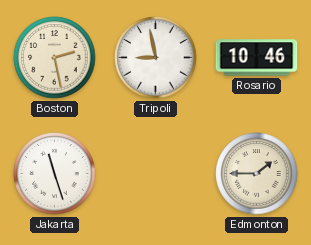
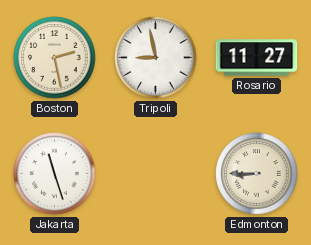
Rosario: 10:46 -> 11:27 (257, 58)
Edmonton: 1:45 -> 8:45 (257, 174)
